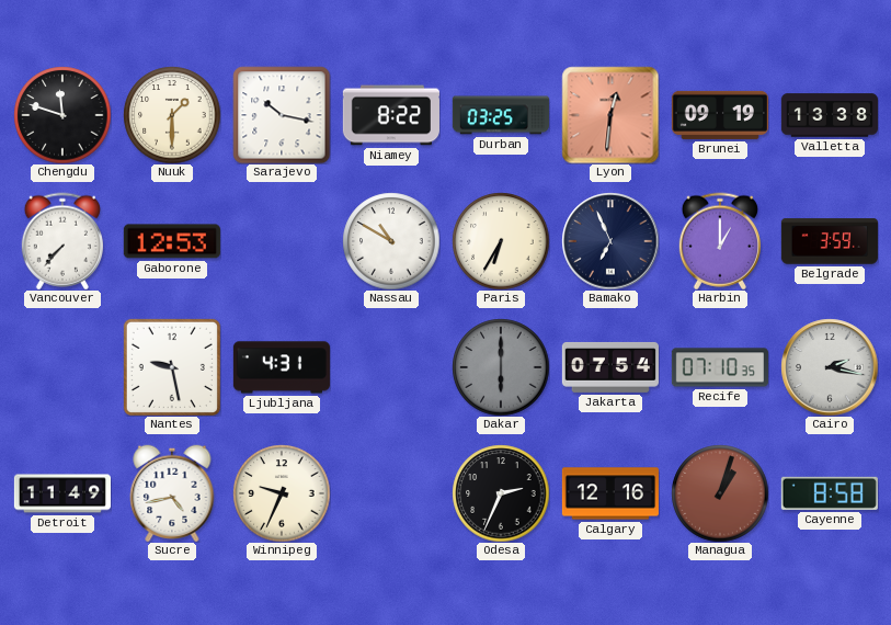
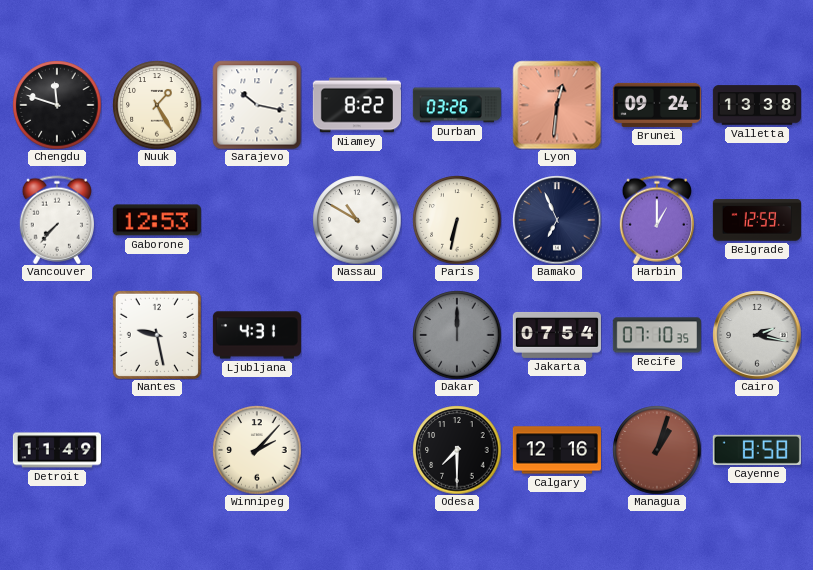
Nuuk: 1:30 -> 1:25 (157, 105)
Durban: 03:25 -> 03:26 (457, 105)
Brunei: 09:19 -> 09:24 (657, 105)
Paris: 6:35 -> 6:32 (457, 220)
Belgrade: 3:59 -> 12:59 (757, 220)
Dakar: 6:00 -> 12:00 (457, 335)
Sucre: 4:43 -> none (172, 493)
Winnipeg: 9:34 -> 2:07 (257, 450)
Odesa: 2:34 -> 7:30 (457, 450)
